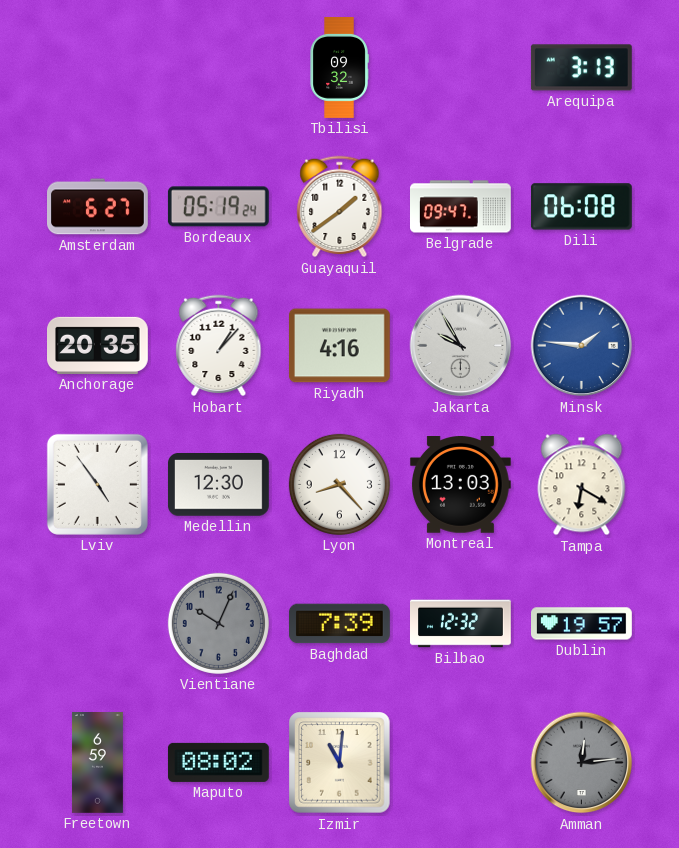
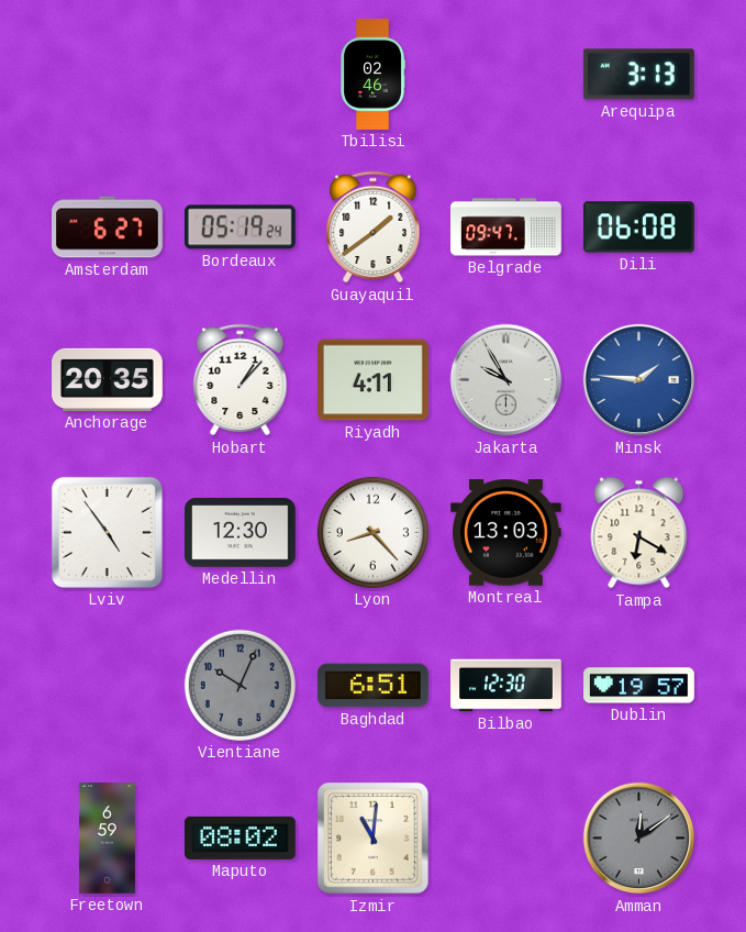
Tbilisi: 09:32 -> 02:46 (372, 75)
Riyadh: 4:16 -> 4:11 (372, 380)
Baghdad: 7:39 -> 6:51 (374, 686)
Bilbao: 12:32 -> 12:30 (506, 686)
Amman: 12:14 -> 12:09 (639, 839)
